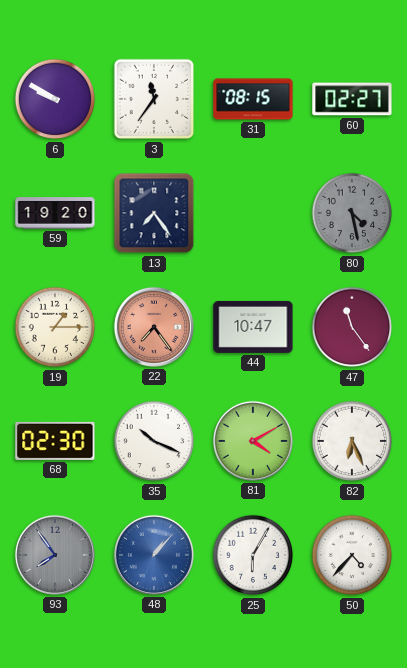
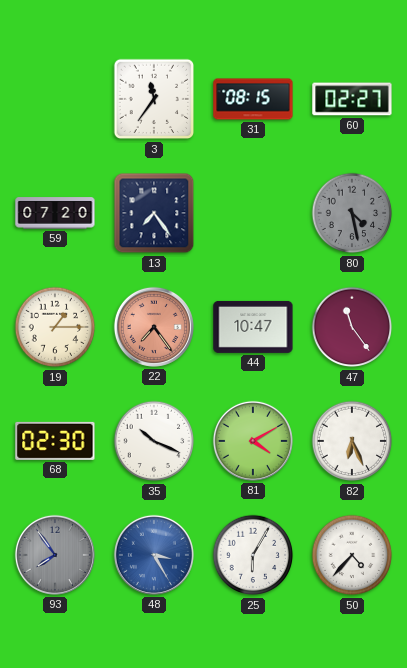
6: 9:50 -> none (55, 99)
59: 19:20 -> 07:20 (55, 213)
48: 1:07 -> 3:25 (154, 555)
